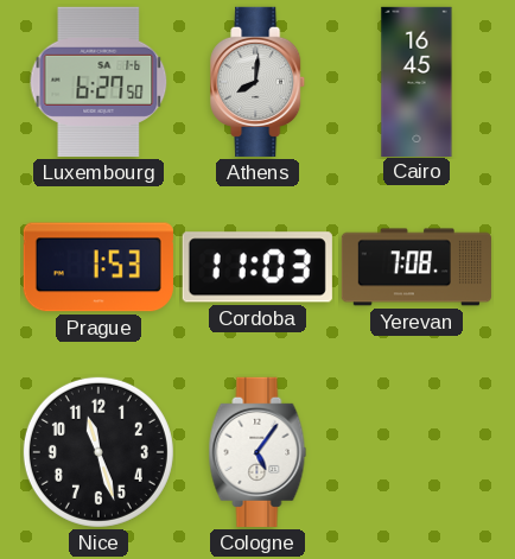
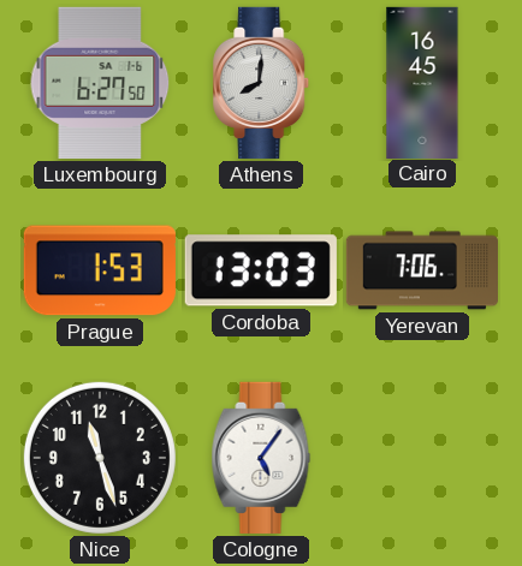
Cordoba: 11:03 -> 13:03 (261, 270)
Yerevan: 7:08 -> 7:06 (422, 270)
